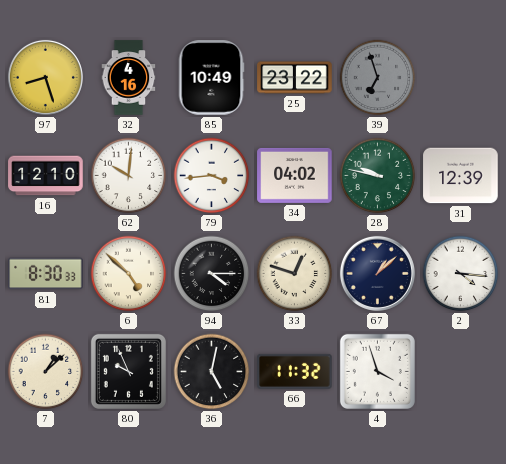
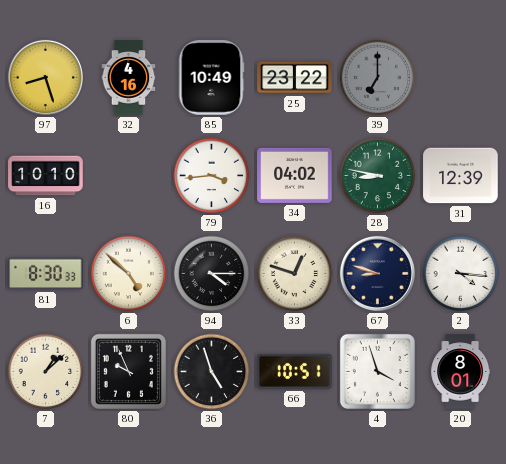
39: 6:57 -> 7:00 (378, 78)
16: 12:10 -> 10:10 (46, 176)
62: 10:01 -> none (129, 176)
28: 9:47 -> 8:47 (378, 176)
67: 1:08 -> 8:48 (377, 273)
36: 5:02 -> 4:57 (212, 372)
66: 11:32 -> 10:51 (295, 371)
20: none -> 8:01 (461, 372)
